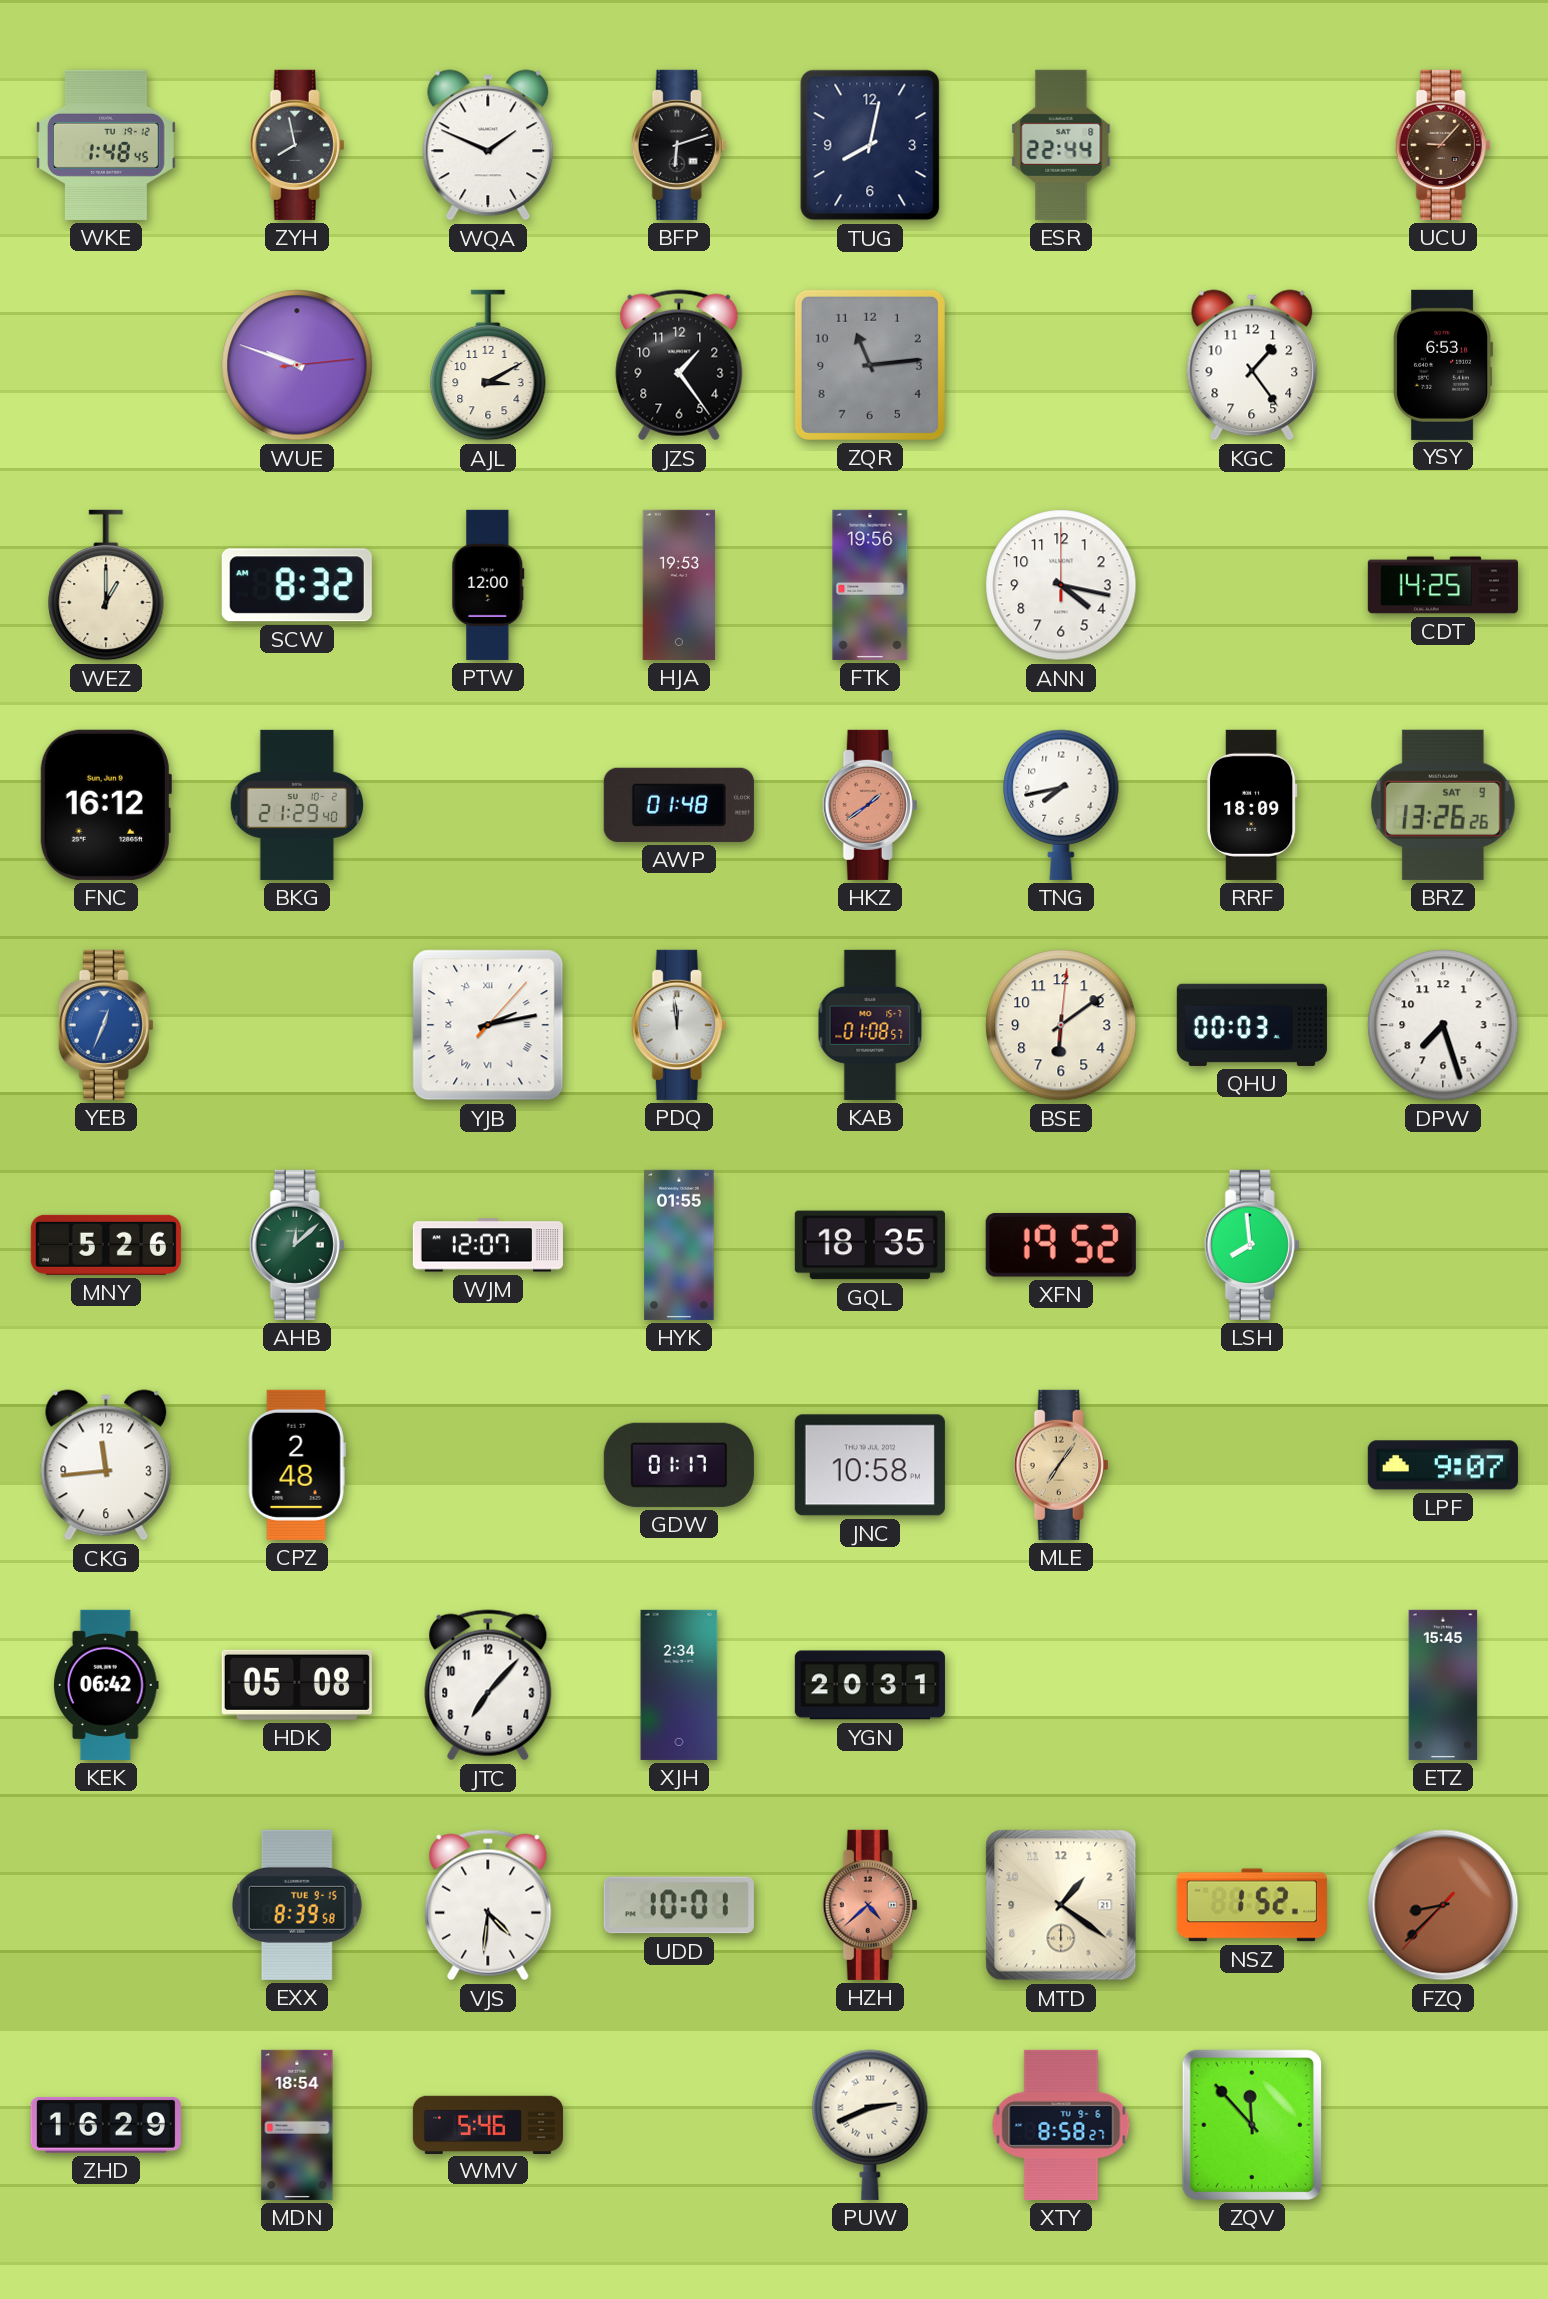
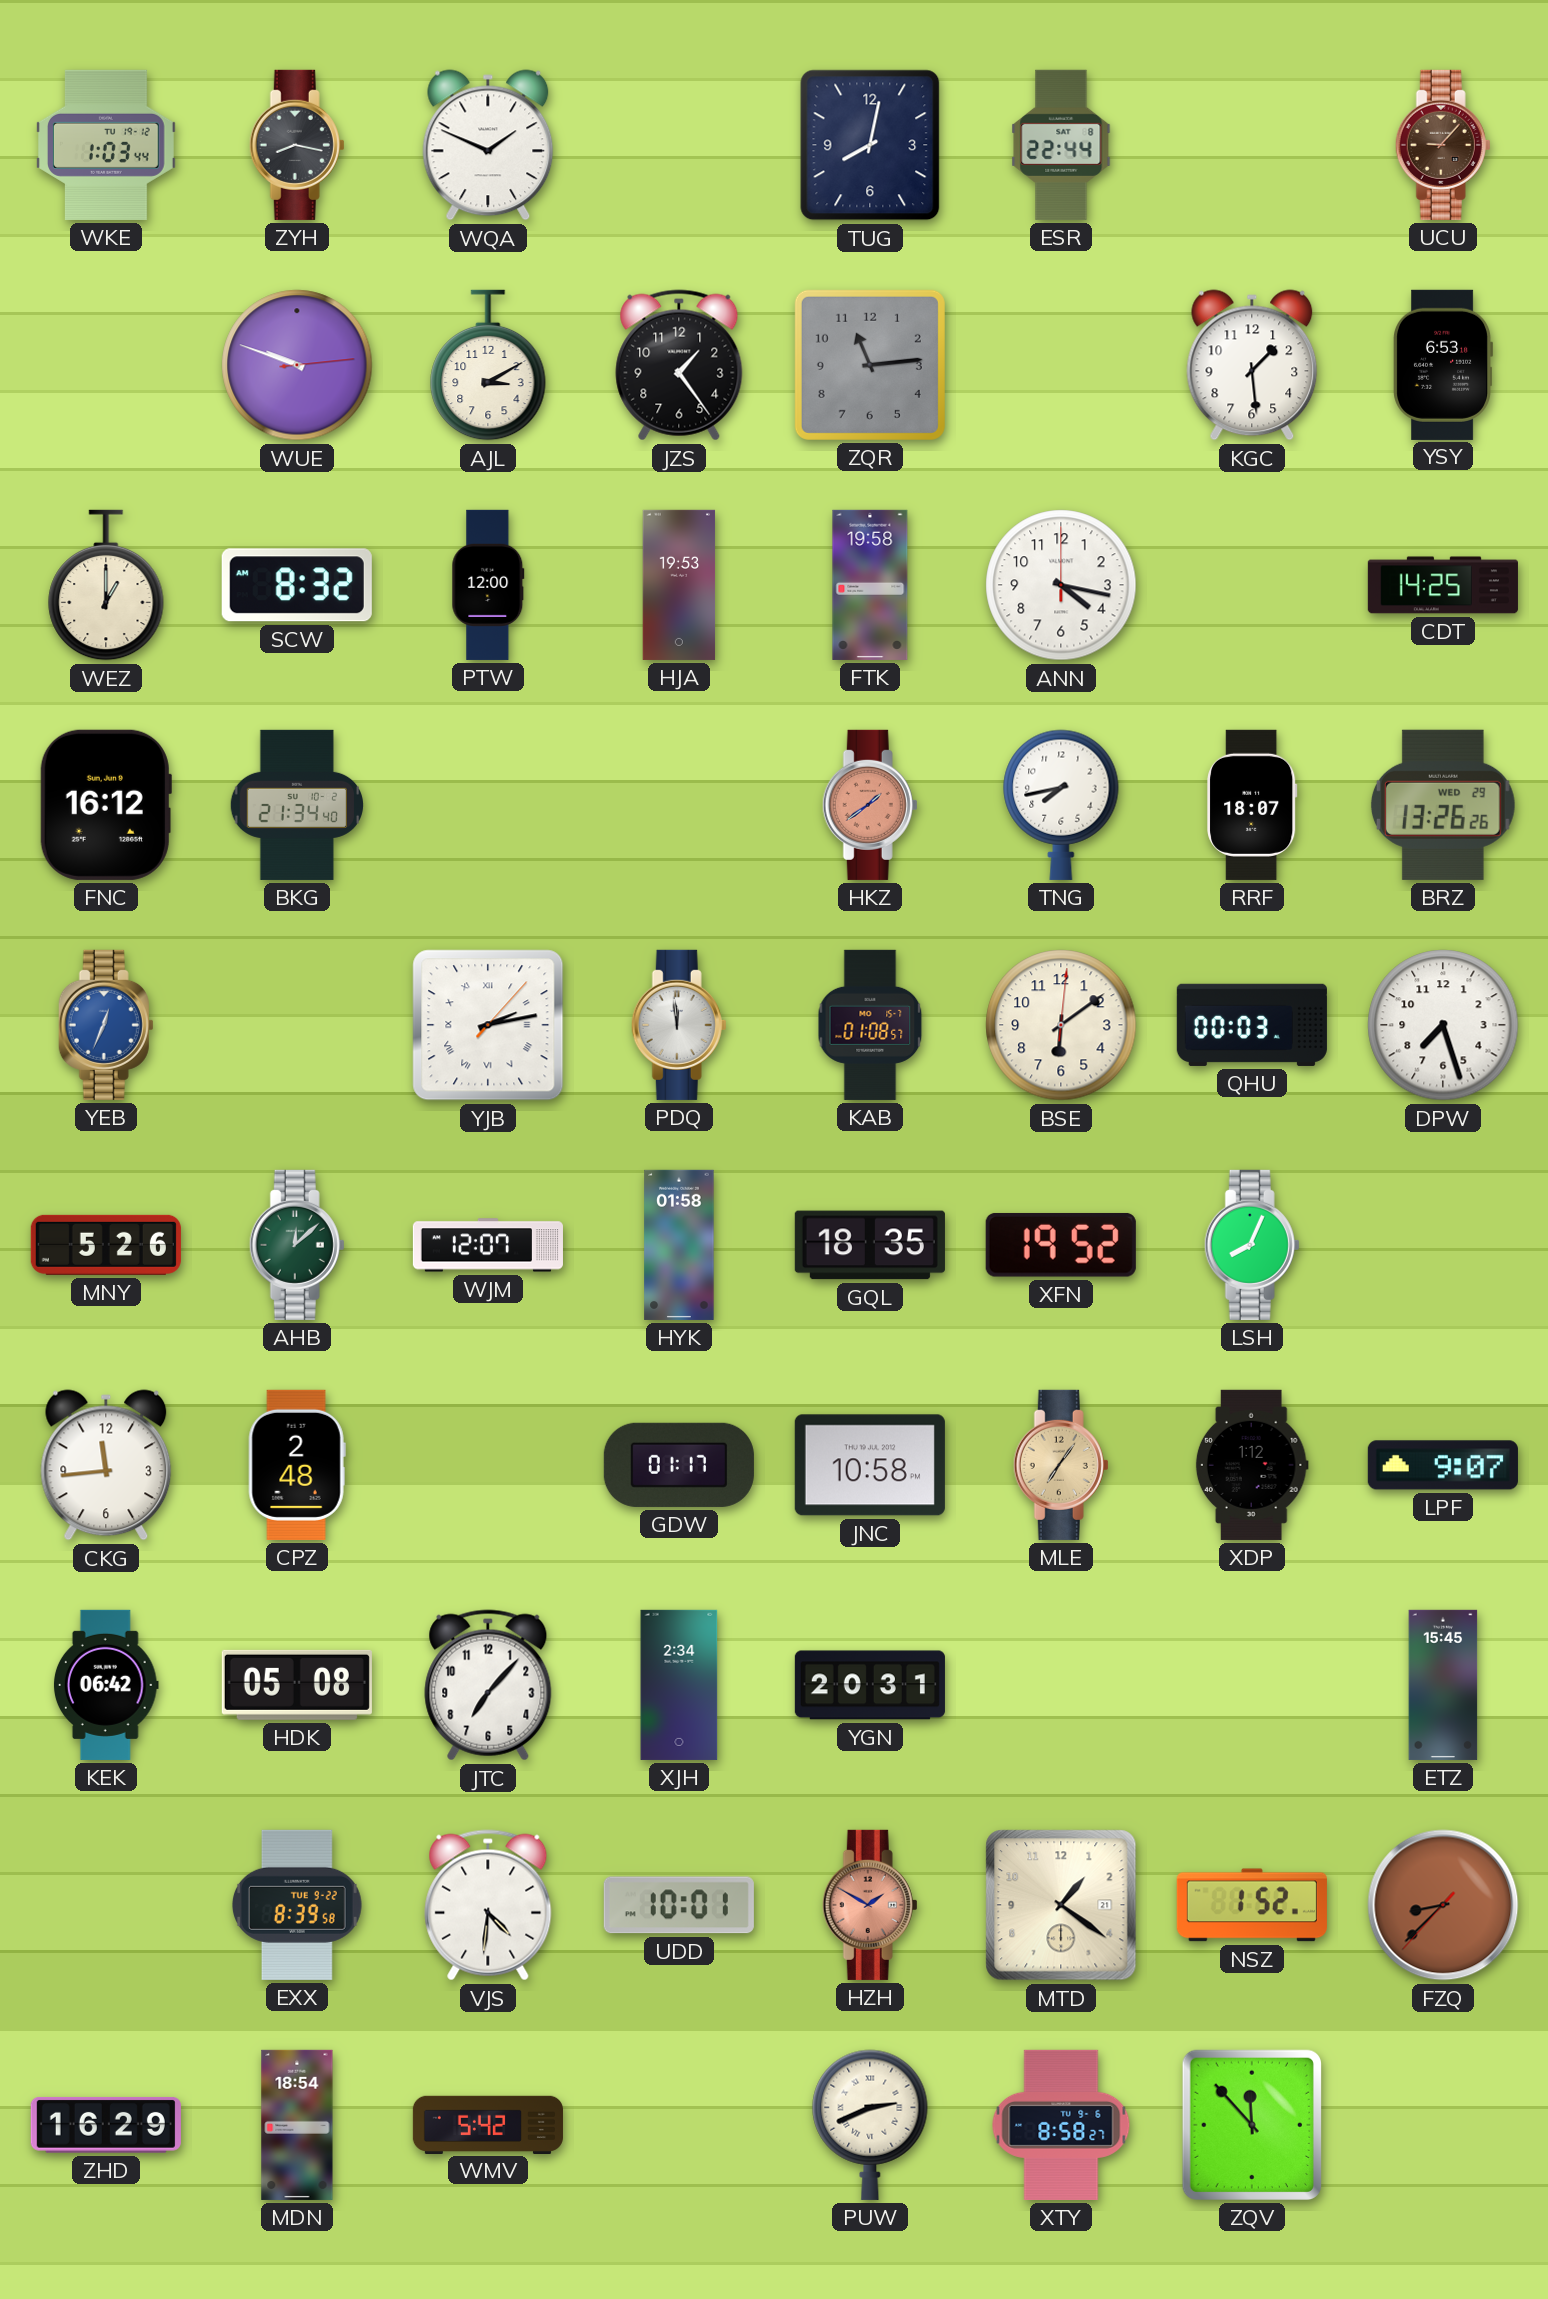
WKE: 1:48 -> 1:03 (106, 145)
ZYH: 7:58 -> 8:17 (297, 145)
BFP: 6:12 -> none (679, 145)
KGC: 1:24 -> 1:29 (1252, 365)
FTK: 19:56 -> 19:58 (870, 585)
BKG: 21:29 -> 21:34 (296, 805)
AWP: 01:48 -> none (679, 805)
RRF: 18:09 -> 18:07 (1252, 805)
BRZ date: SAT 9 -> WED 29 (1443, 805)
HYK: 01:55 -> 01:58 (679, 1245)
LSH: 7:59 -> 8:04 (1252, 1245)
XDP: none -> 1:12 (1252, 1465)
EXX date: TUE 9-15 -> TUE 9-22 (297, 1905)
HZH: 4:38 -> 1:50 (870, 1905)
WMV: 5:46 -> 5:42 (488, 2124)
